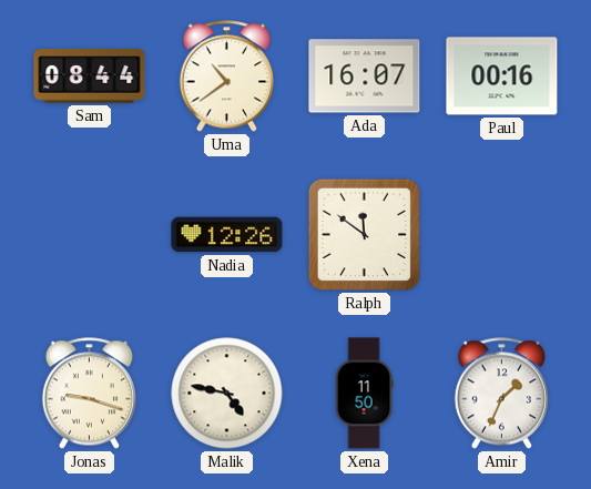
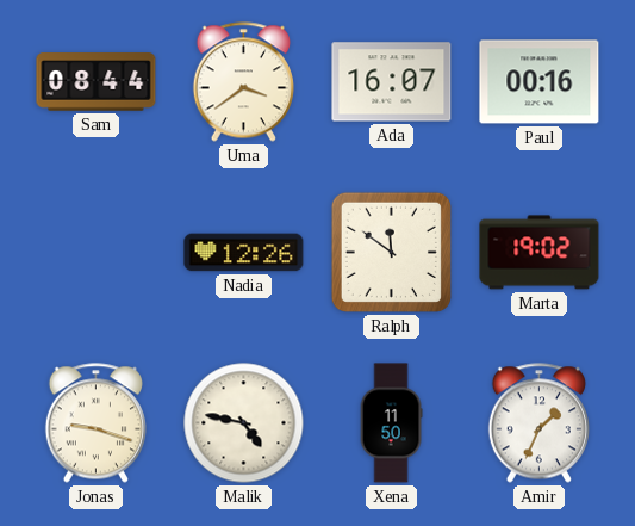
Uma: 10:39 -> 3:39 (243, 82)
Marta: none -> 19:02 (540, 253)
